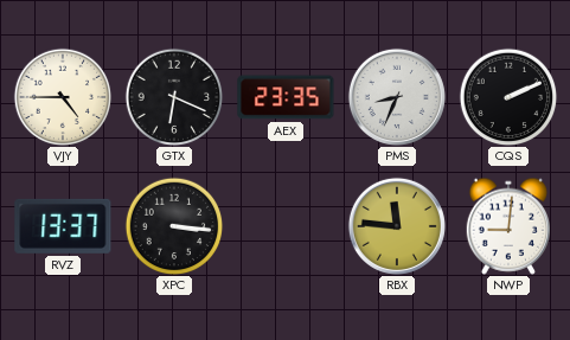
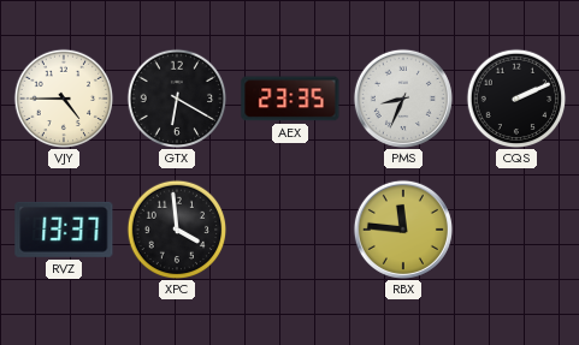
GTX: 6:19 -> 6:20 (177, 99)
XPC: 3:16 -> 3:59 (177, 230)
NWP: 9:01 -> none (507, 226)
